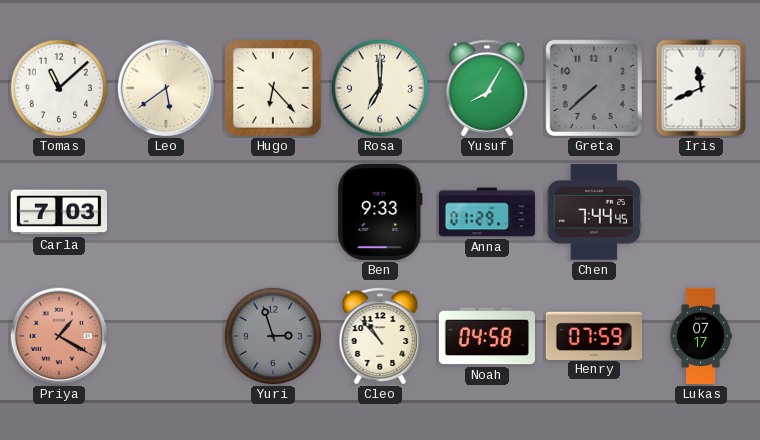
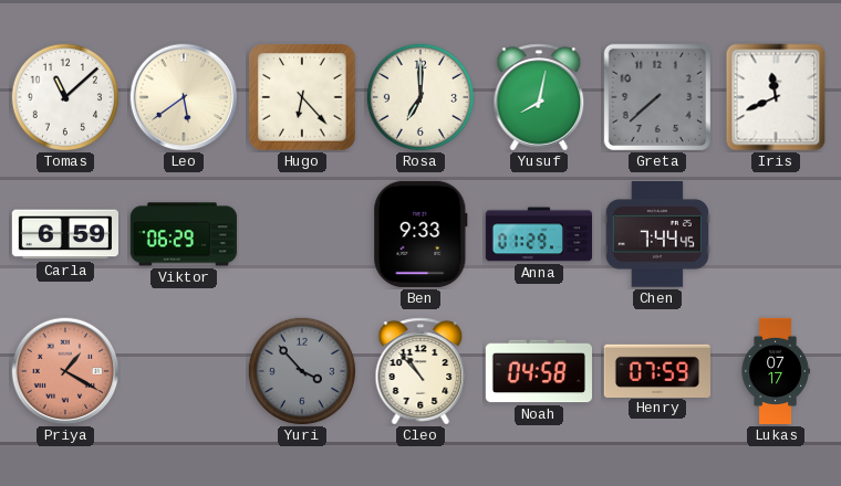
Yusuf: 8:05 -> 8:02 (539, 97)
Carla: 7:03 -> 6:59 (64, 234)
Viktor: none -> 06:29 (183, 234)
Yuri: 2:57 -> 3:53 (302, 371)
